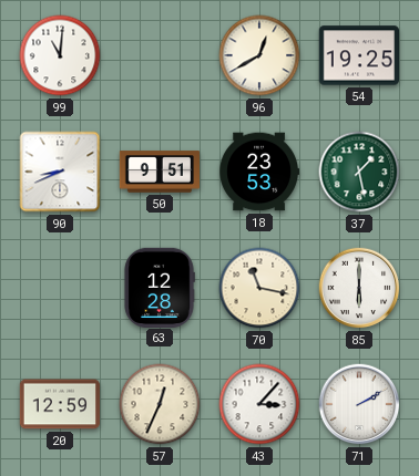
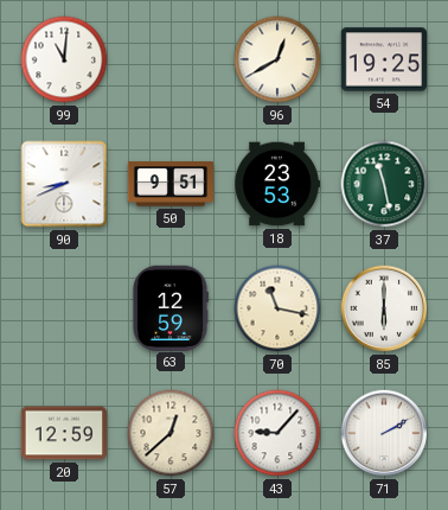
37: 1:28 -> 11:28 (384, 184)
63: 12:28 -> 12:59 (171, 307)
57: 12:34 -> 12:38 (171, 433)
43: 3:07 -> 9:07 (277, 433)
